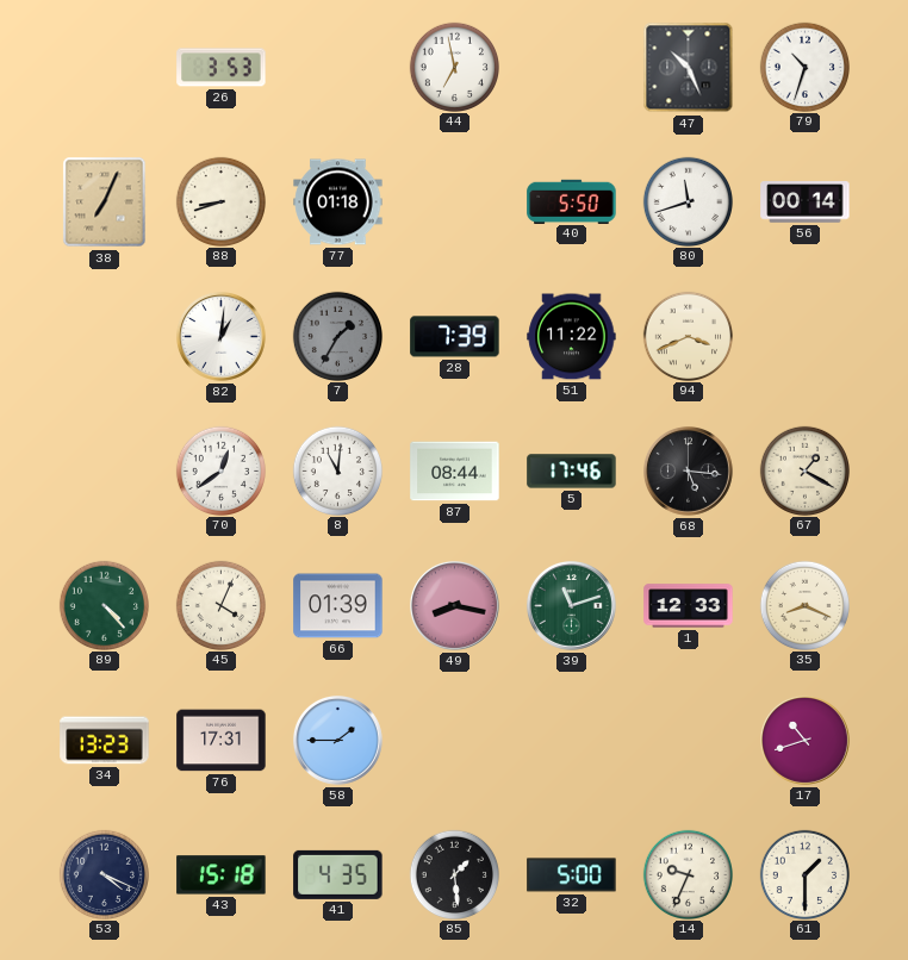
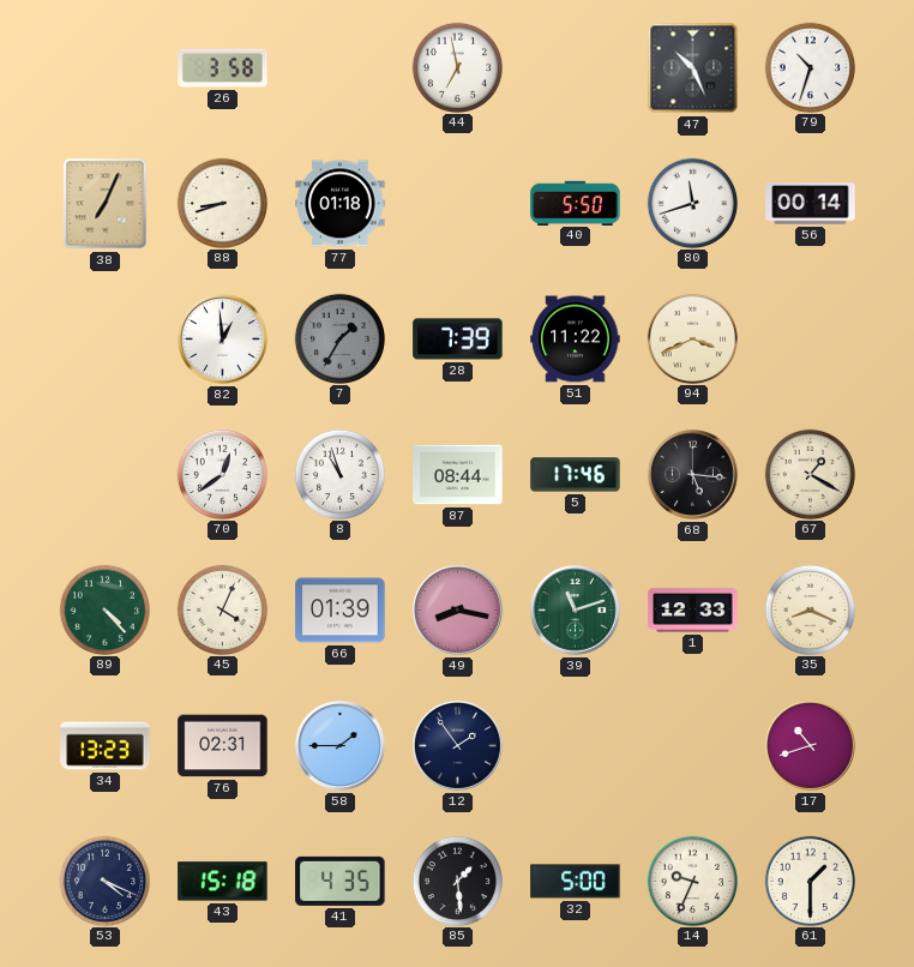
26: 3:53 -> 3:58 (223, 68)
82: 1:01 -> 12:59 (223, 340)
8: 11:01 -> 10:57 (339, 474)
76: 17:31 -> 02:31 (223, 746)
12: none -> 1:54 (458, 746)
